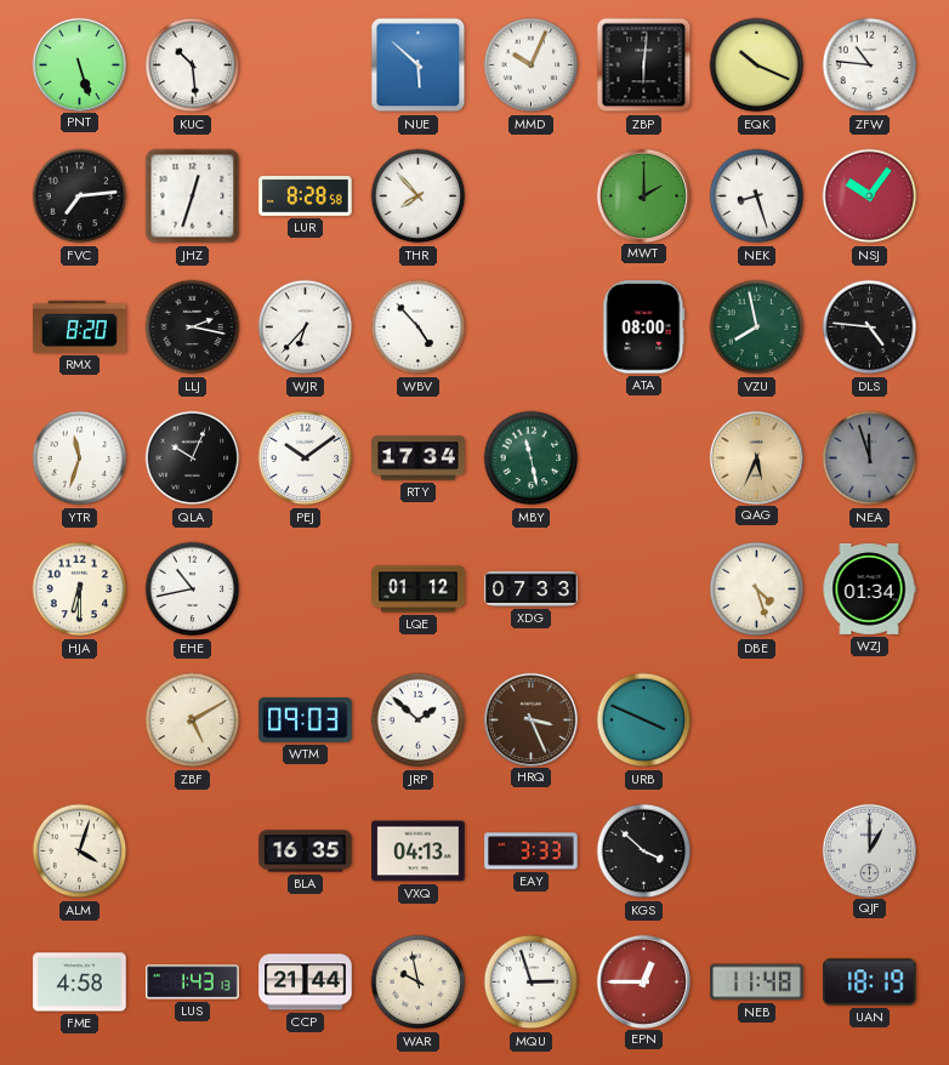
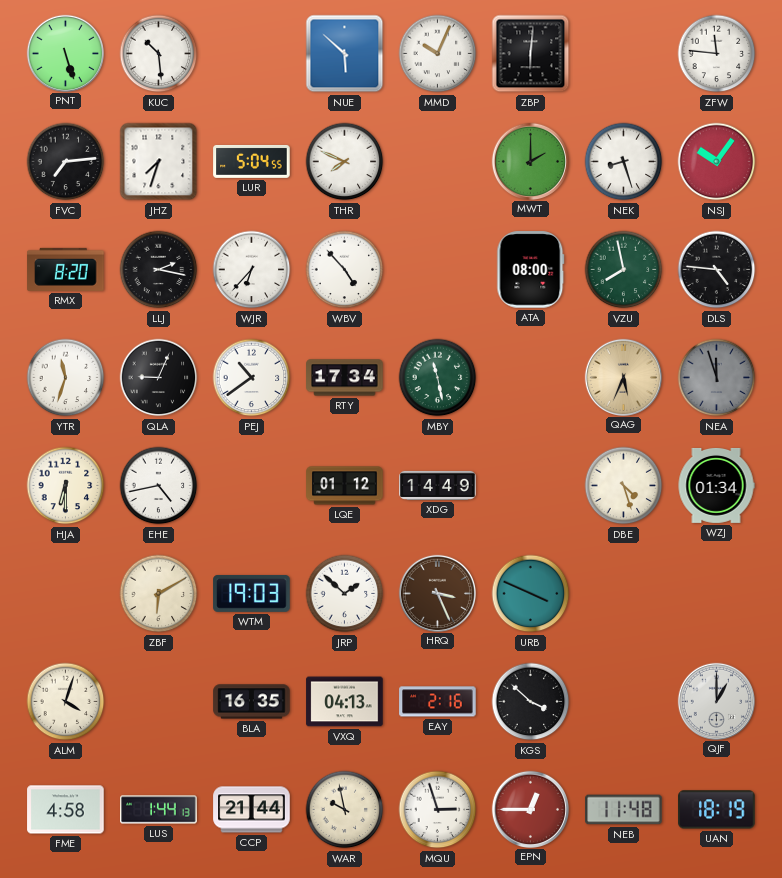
EQK: 10:19 -> none (757, 66)
ZFW: 10:46 -> 11:46 (717, 54)
JHZ: 12:33 -> 7:33 (159, 162)
LUR: 8:28 -> 5:04 (252, 162)
THR: 7:53 -> 7:49 (345, 162)
QLA: 10:04 -> 9:04 (159, 378)
PEJ: 10:09 -> 10:39 (252, 378)
EHE: 10:43 -> 4:43 (159, 486)
XDG: 07:33 -> 14:49 (438, 485)
ZBF: 5:10 -> 6:10 (159, 594)
WTM: 09:03 -> 19:03 (252, 593)
EAY: 3:33 -> 2:16 (438, 702)
LUS: 1:43 -> 1:44 (159, 810)
